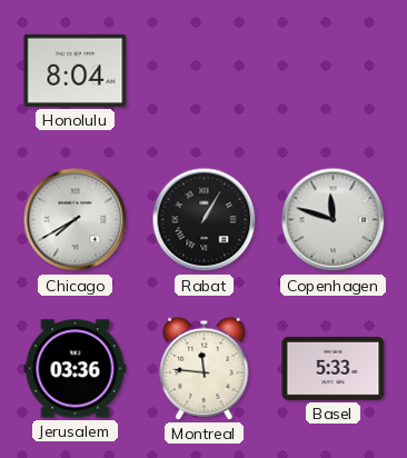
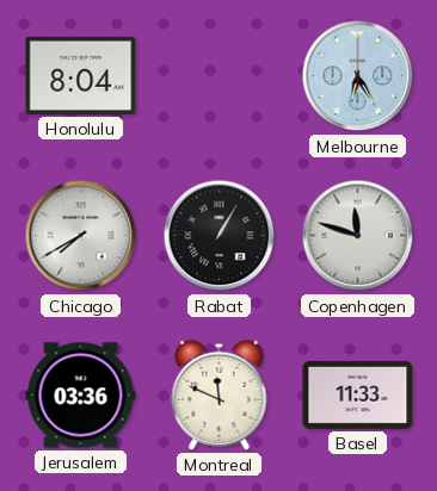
Melbourne: none -> 6:25 (358, 76)
Montreal: 11:46 -> 11:49 (220, 394)
Basel: 5:33 -> 11:33 (358, 394)
